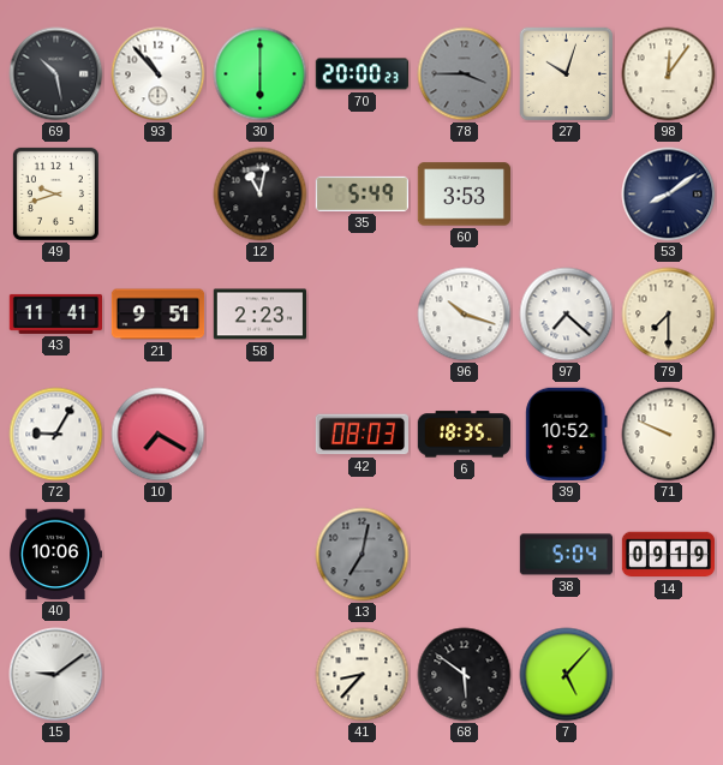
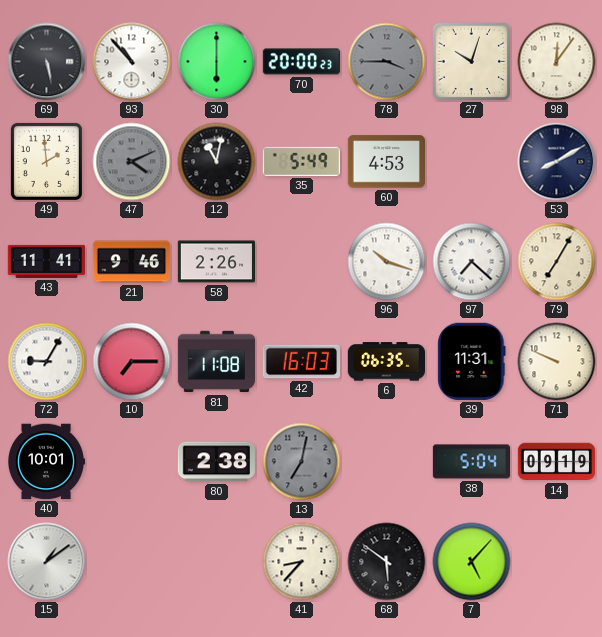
69: 10:28 -> 5:28 (47, 62)
49: 9:42 -> 1:59 (46, 161)
47: none -> 4:11 (132, 162)
60: 3:53 -> 4:53 (386, 162)
53: 8:09 -> 8:10 (557, 162)
21: 9:51 -> 9:46 (132, 262)
58: 2:23 -> 2:26 (216, 262)
79: 7:30 -> 7:05 (557, 262)
10: 7:20 -> 7:15 (132, 362)
81: none -> 11:08 (217, 362)
42: 08:03 -> 16:03 (301, 362)
6: 18:35 -> 06:35 (386, 362)
39: 10:52 -> 11:31 (472, 361)
40: 10:06 -> 10:01 (46, 462)
80: none -> 2:38 (216, 462)
15: 9:09 -> 1:09 (47, 562)
